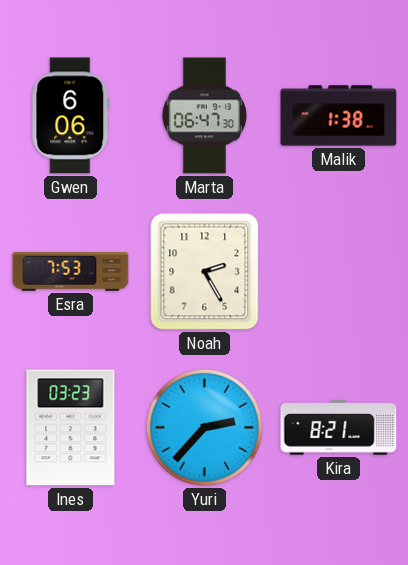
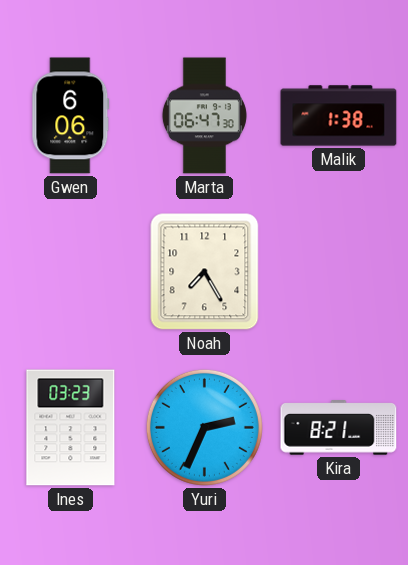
Esra: 7:53 -> none (71, 272)
Noah: 2:25 -> 7:25 (205, 272)
Yuri: 2:37 -> 2:34 (204, 427)
